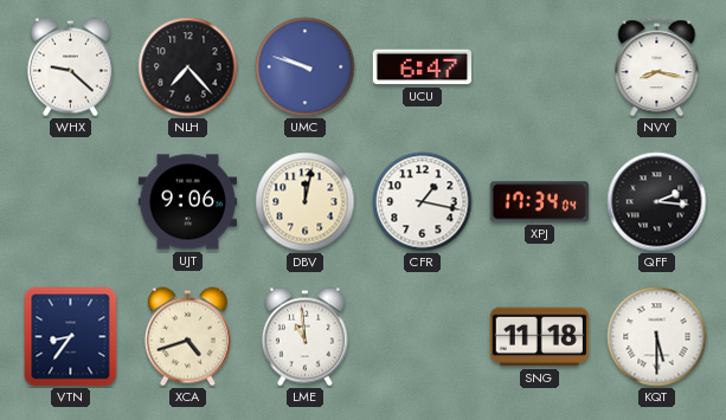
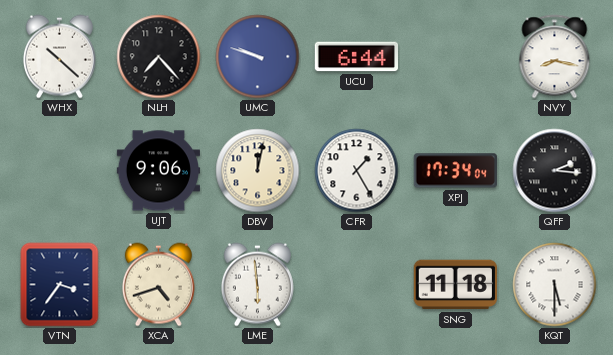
WHX: 9:22 -> 10:22 (59, 57)
UCU: 6:47 -> 6:44 (356, 57)
CFR: 1:17 -> 1:25 (357, 171)
VTN: 8:36 -> 3:36 (60, 285)
LME: 10:59 -> 5:59 (257, 285)
